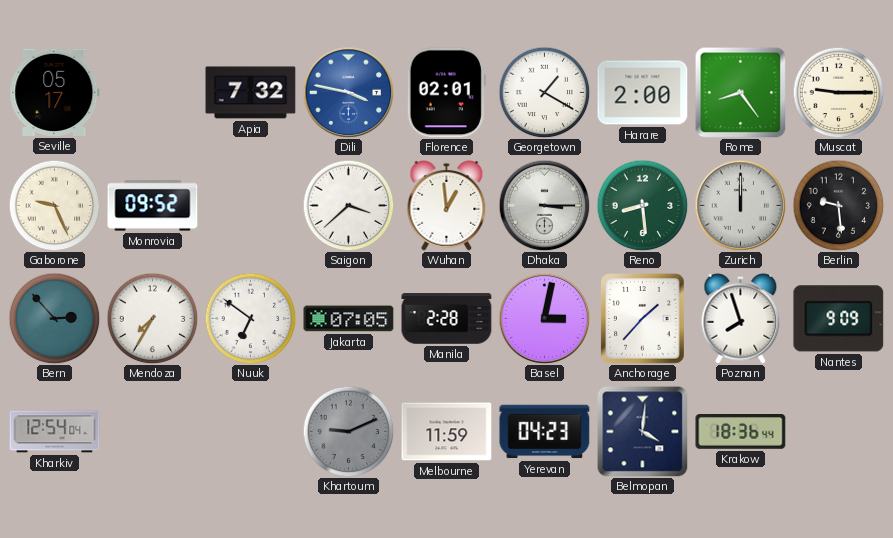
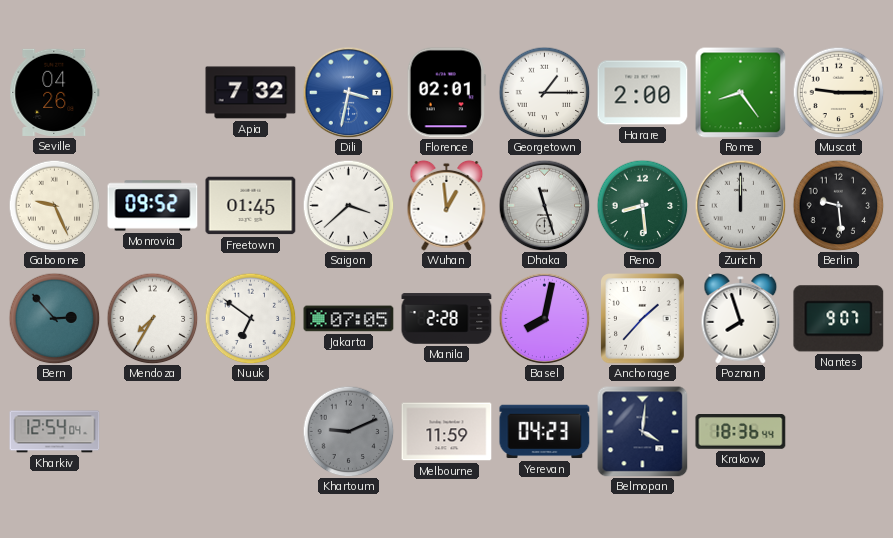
Seville: 05:17 -> 04:26 (55, 92)
Dili: 3:47 -> 3:32 (348, 92)
Georgetown: 1:20 -> 1:15 (544, 92)
Freetown: none -> 01:45 (251, 206)
Dhaka: 3:15 -> 11:27 (544, 205)
Basel: 3:02 -> 8:02 (544, 318)
Nantes: 9:09 -> 9:07 (839, 319)
